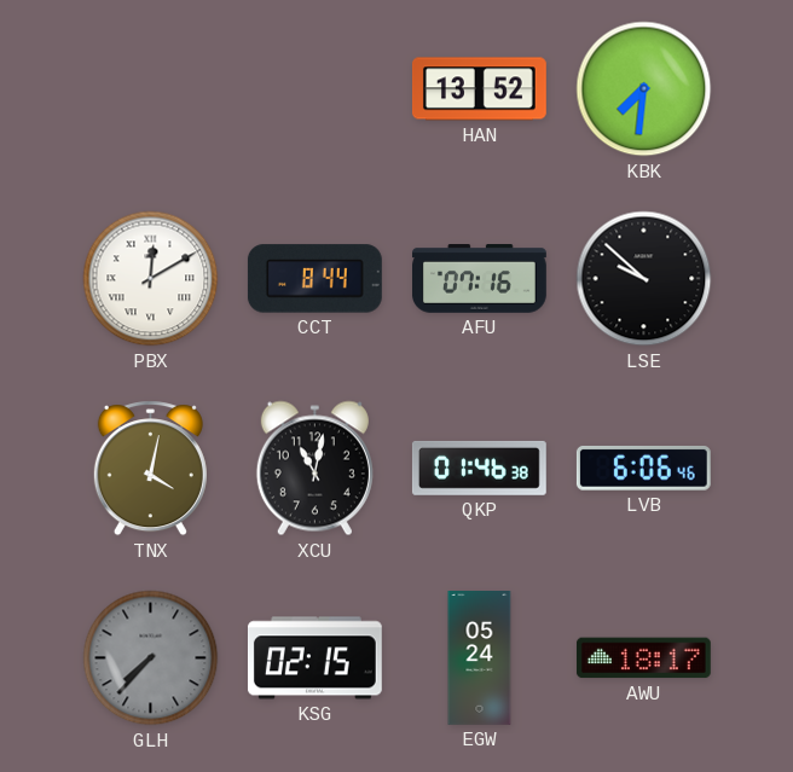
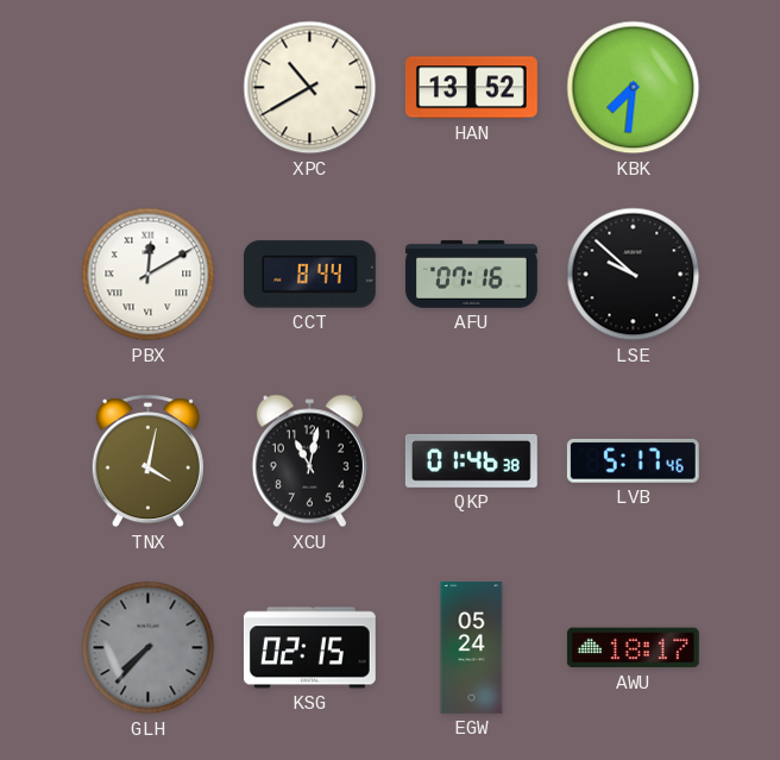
XPC: none -> 10:40 (310, 88)
LVB: 6:06 -> 5:17 (633, 460)
